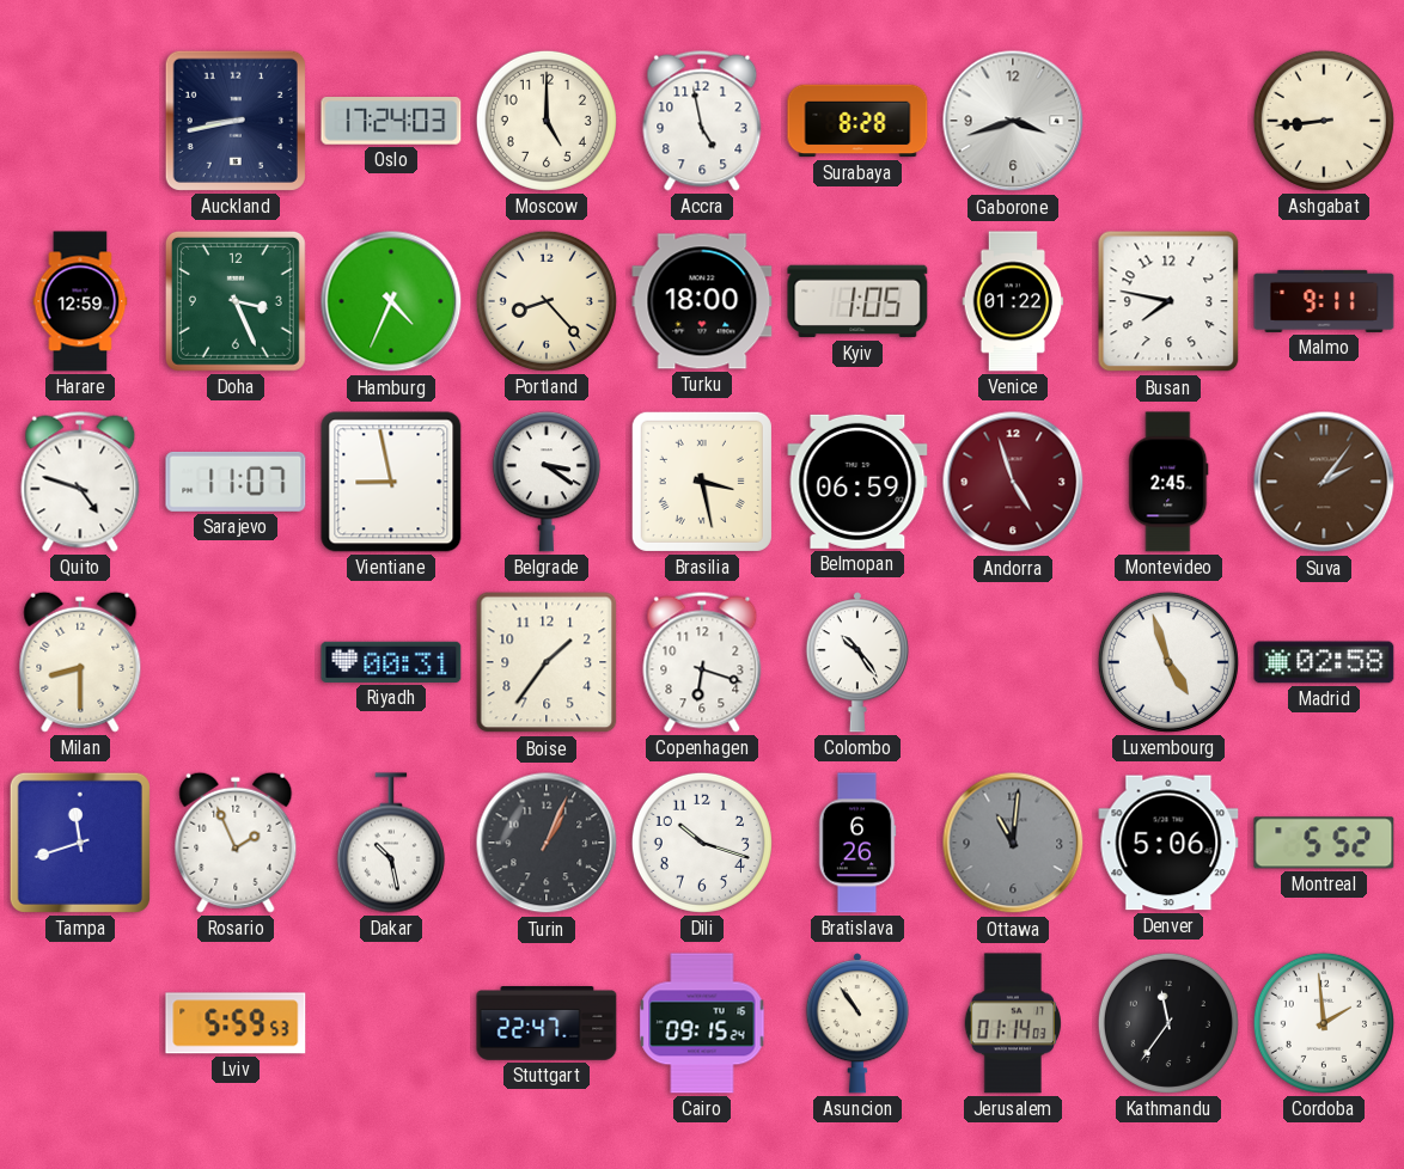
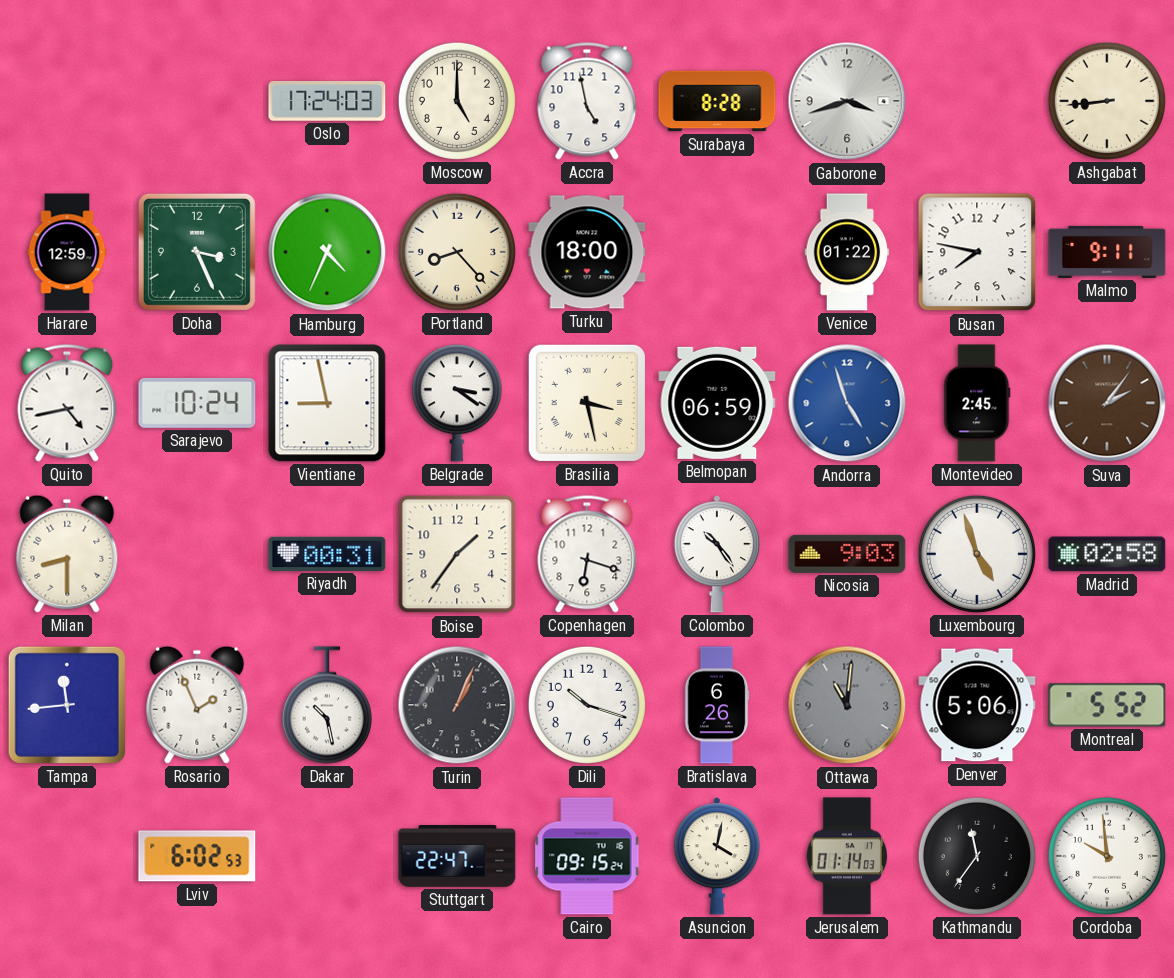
Auckland: 8:43 -> none (236, 121)
Kyiv: 1:05 -> none (857, 301)
Quito: 4:48 -> 4:43 (67, 403)
Sarajevo: 11:07 -> 10:24 (197, 403)
Andorra dial: burgundy -> blue (847, 403)
Nicosia: none -> 9:03 (847, 554)
Tampa: 11:42 -> 11:44 (67, 705)
Lviv: 5:59 -> 6:02 (197, 856)
Asuncion: 10:54 -> 4:02 (717, 856)
Cordoba: 1:59 -> 9:59 (1107, 856)
